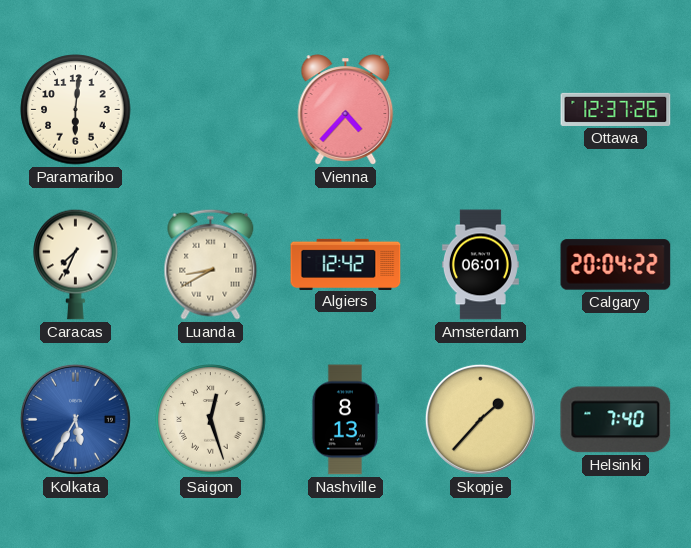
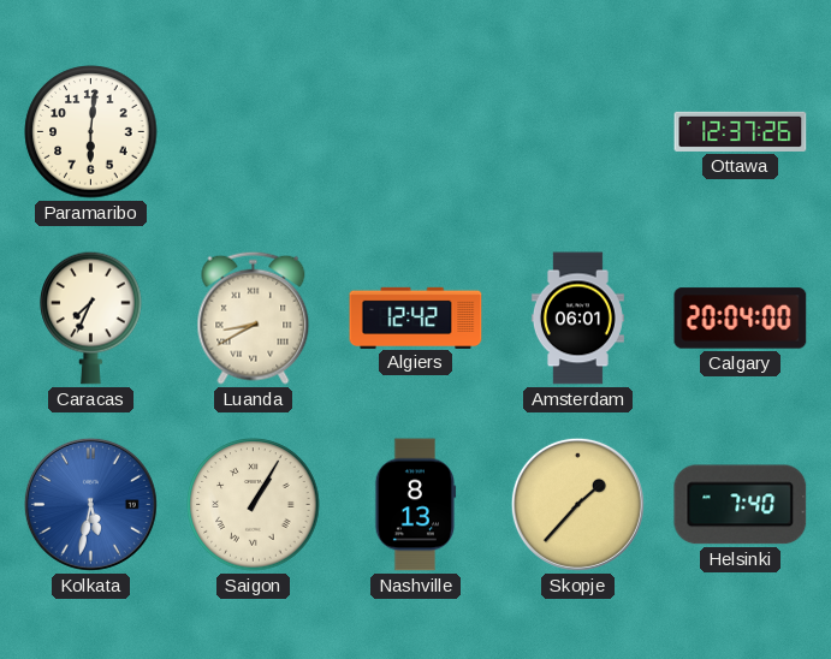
Vienna: 4:37 -> none (346, 110)
Calgary: 20:04:22 -> 20:04:00 (741, 319)
Kolkata: 5:35 -> 5:32 (90, 504)
Saigon: 12:27 -> 1:05 (254, 505)
